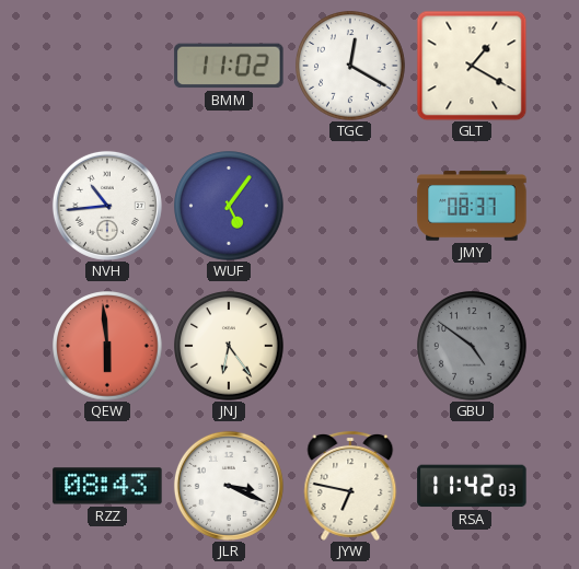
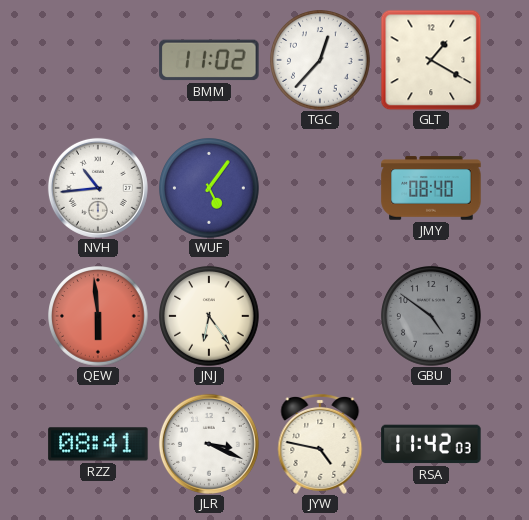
TGC: 12:20 -> 12:37 (320, 60)
JMY: 08:37 -> 08:40 (431, 188)
RZZ: 08:43 -> 08:41 (98, 444)
JYW: 6:47 -> 4:47 (320, 445)
